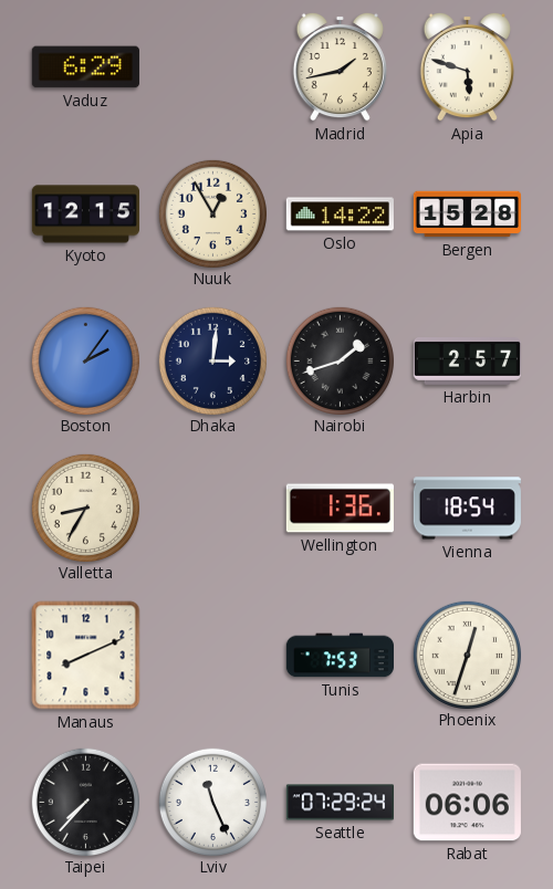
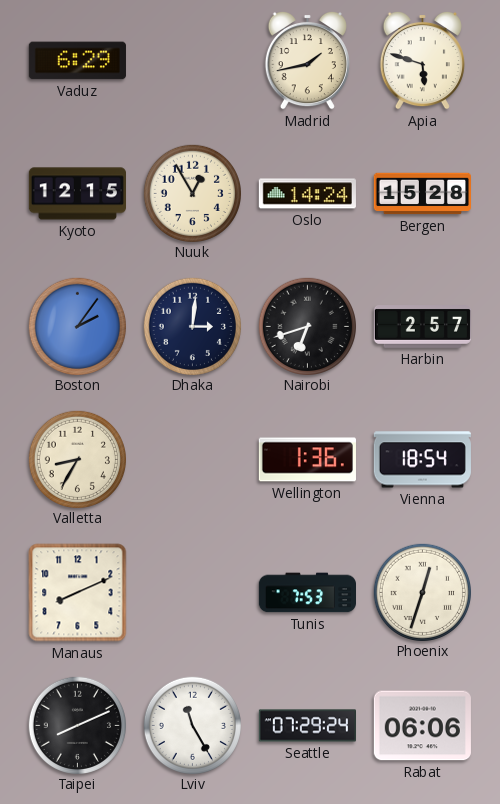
Oslo: 14:22 -> 14:24 (307, 194)
Nairobi: 1:42 -> 6:42 (307, 326)
Taipei: 7:37 -> 8:11 (77, 725)
Lviv: 11:26 -> 11:25 (192, 725)
